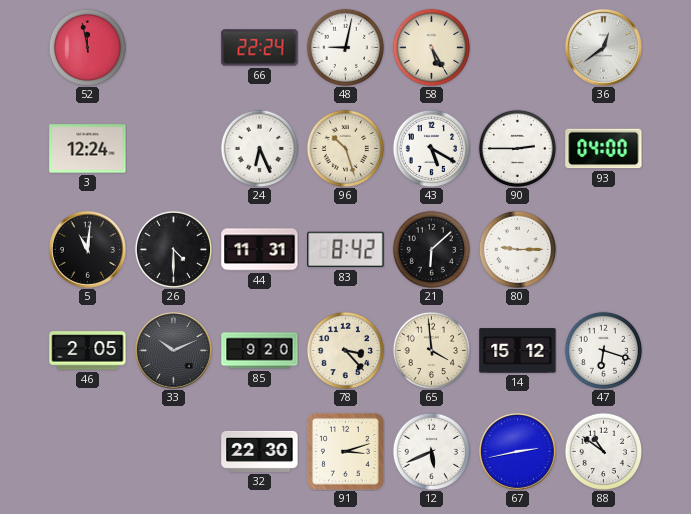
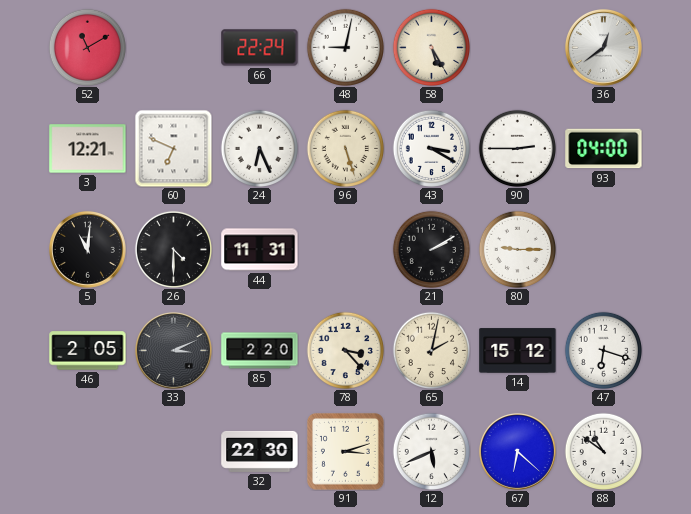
52: 11:58 -> 11:10 (87, 47)
3: 12:24 -> 12:21 (88, 149)
60: none -> 6:49 (173, 148)
96: 10:27 -> 5:27 (345, 148)
43: 5:20 -> 3:20 (431, 148)
83: 8:42 -> none (346, 250)
21: 6:08 -> 2:10 (431, 249)
33: 10:11 -> 3:11 (173, 350)
85: 9:20 -> 2:20 (260, 351)
65: 3:59 -> 2:02 (431, 350)
67: 2:43 -> 6:22 (517, 451)
